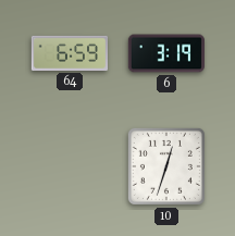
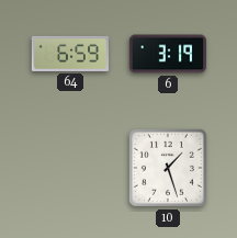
10: 12:33 -> 1:27 (168, 168)
